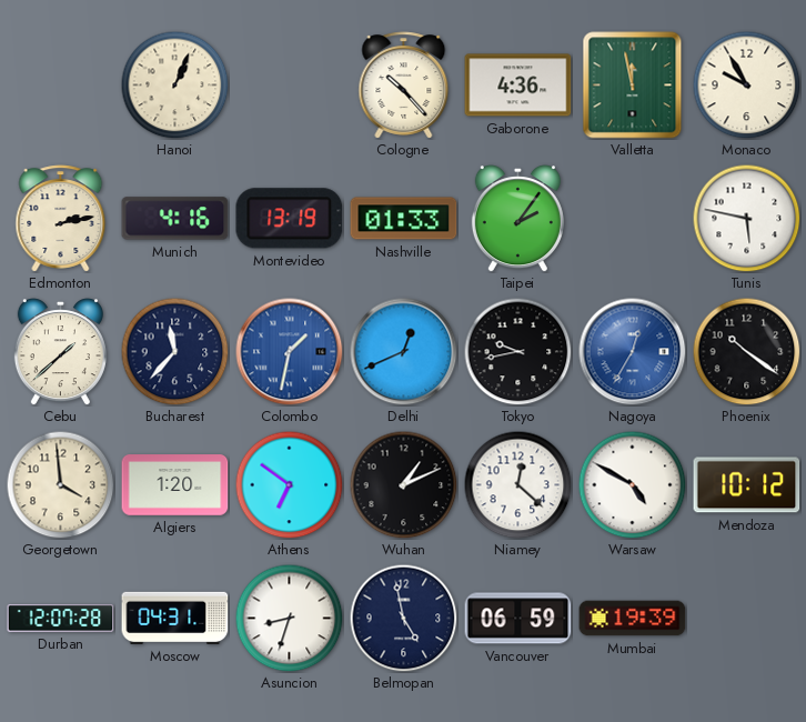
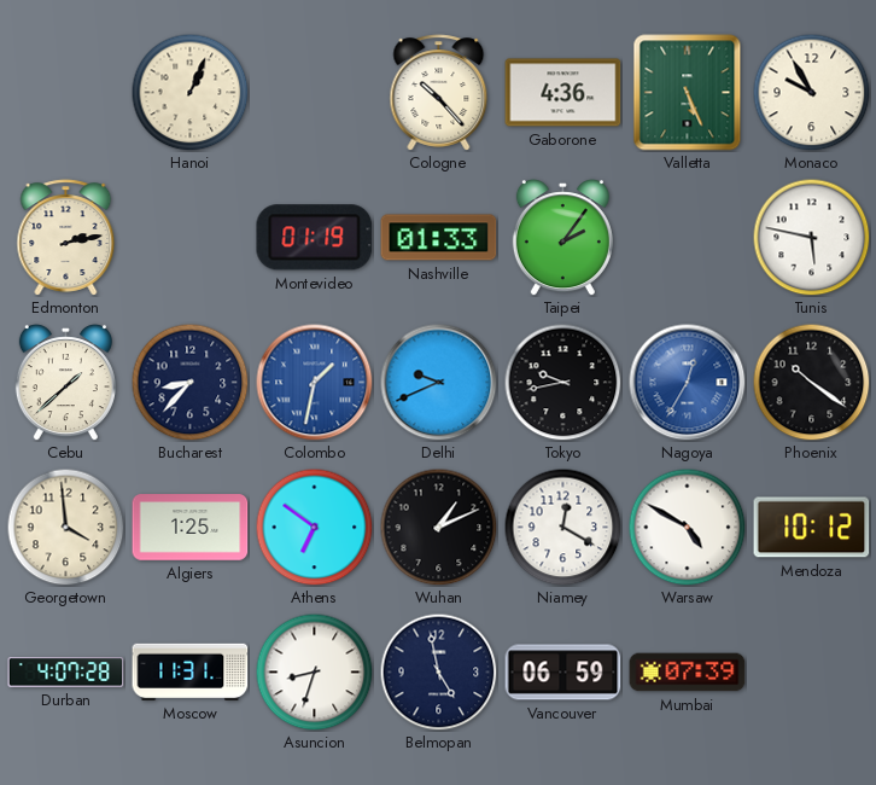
Valletta: 11:58 -> 5:26 (688, 93)
Munich: 4:16 -> none (175, 219)
Montevideo: 13:19 -> 01:19 (315, 238)
Bucharest: 11:37 -> 8:37 (189, 382)
Delhi: 12:41 -> 9:41 (439, 383)
Algiers: 1:20 -> 1:25 (191, 528)
Niamey: 12:22 -> 12:20 (562, 527)
Durban: 12:07 -> 4:07 (66, 673)
Moscow: 04:31 -> 11:31 (191, 671)
Mumbai: 19:39 -> 07:39 (688, 673)
